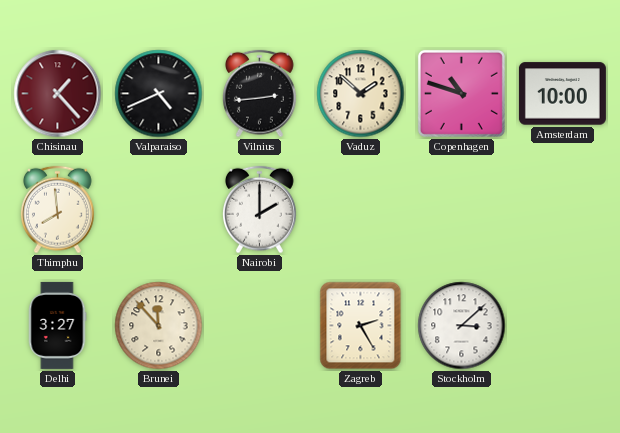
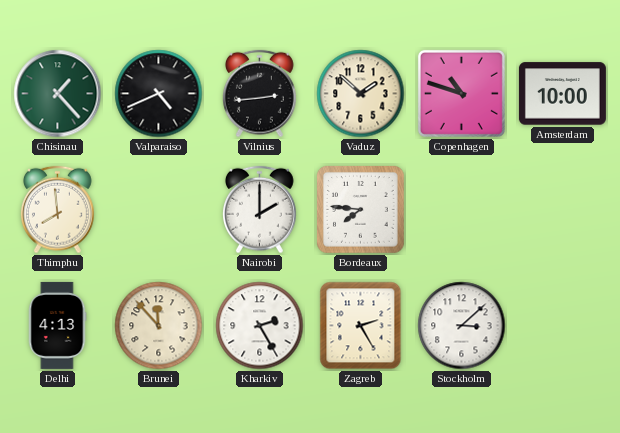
Chisinau dial: burgundy -> green (58, 94)
Bordeaux: none -> 7:46 (361, 210)
Delhi: 3:27 -> 4:13 (57, 325)
Kharkiv: none -> 2:25 (260, 326)
